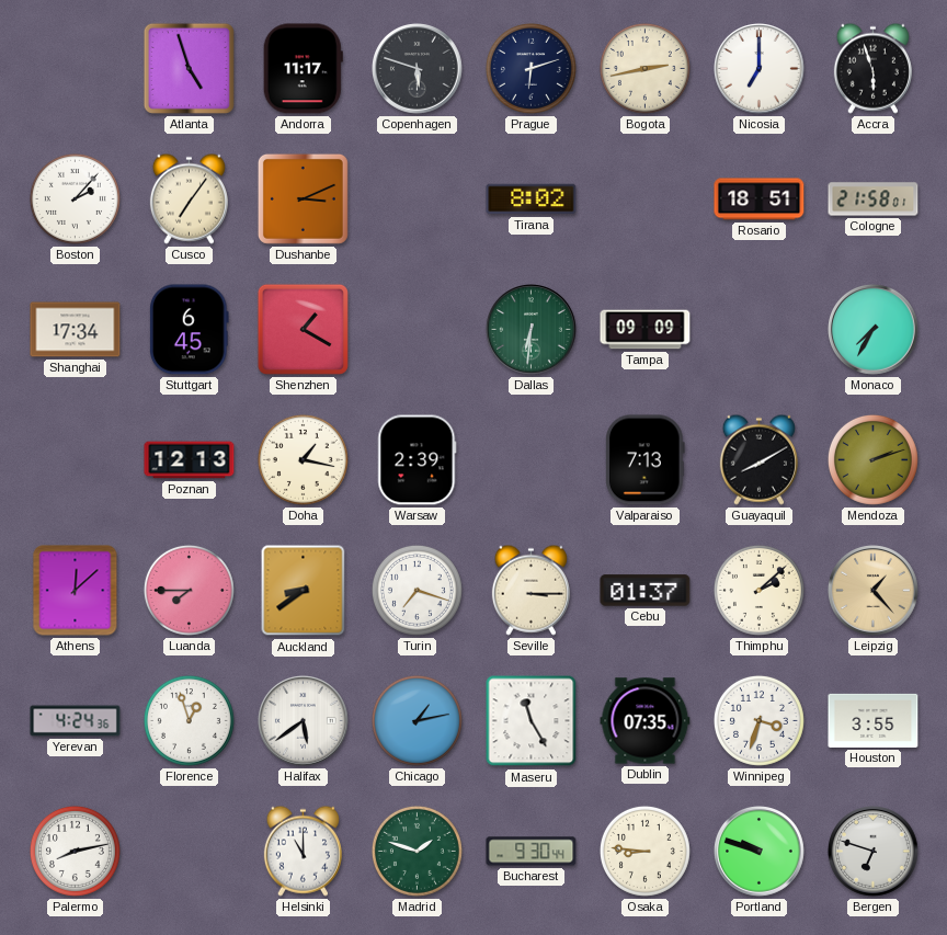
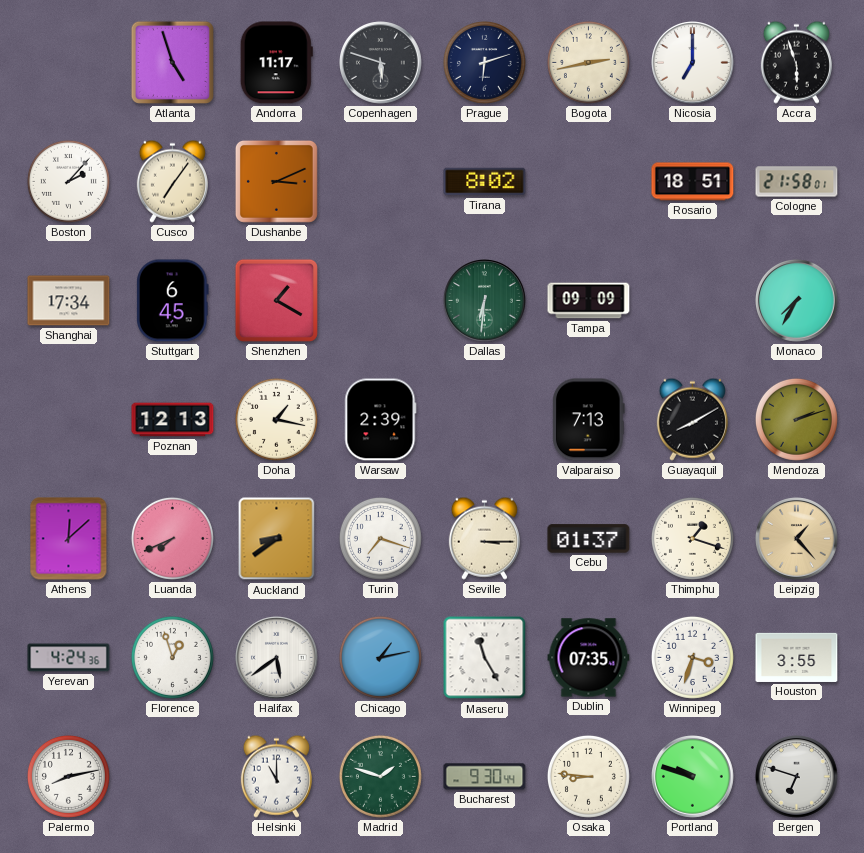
Luanda: 7:45 -> 7:41 (172, 538)
Thimphu: 2:08 -> 1:18 (692, 538)
